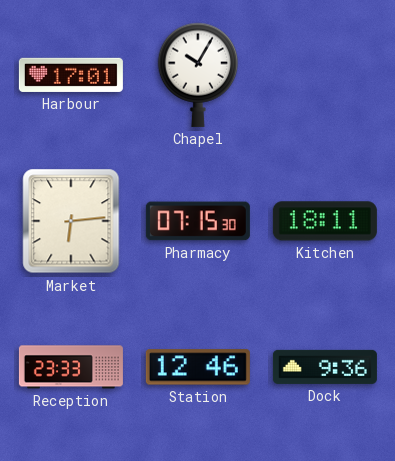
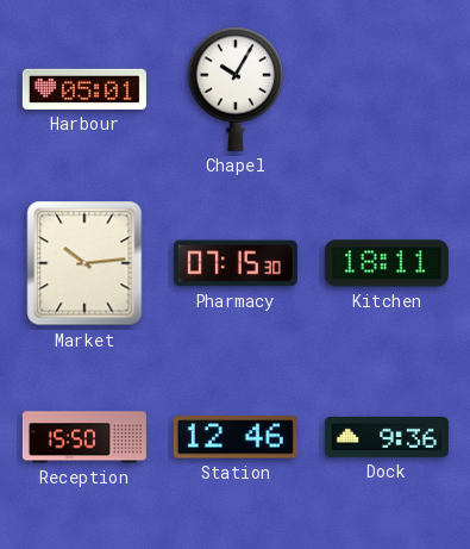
Harbour: 17:01 -> 05:01 (84, 89)
Market: 6:14 -> 10:14 (84, 263)
Reception: 23:33 -> 15:50 (84, 437)
